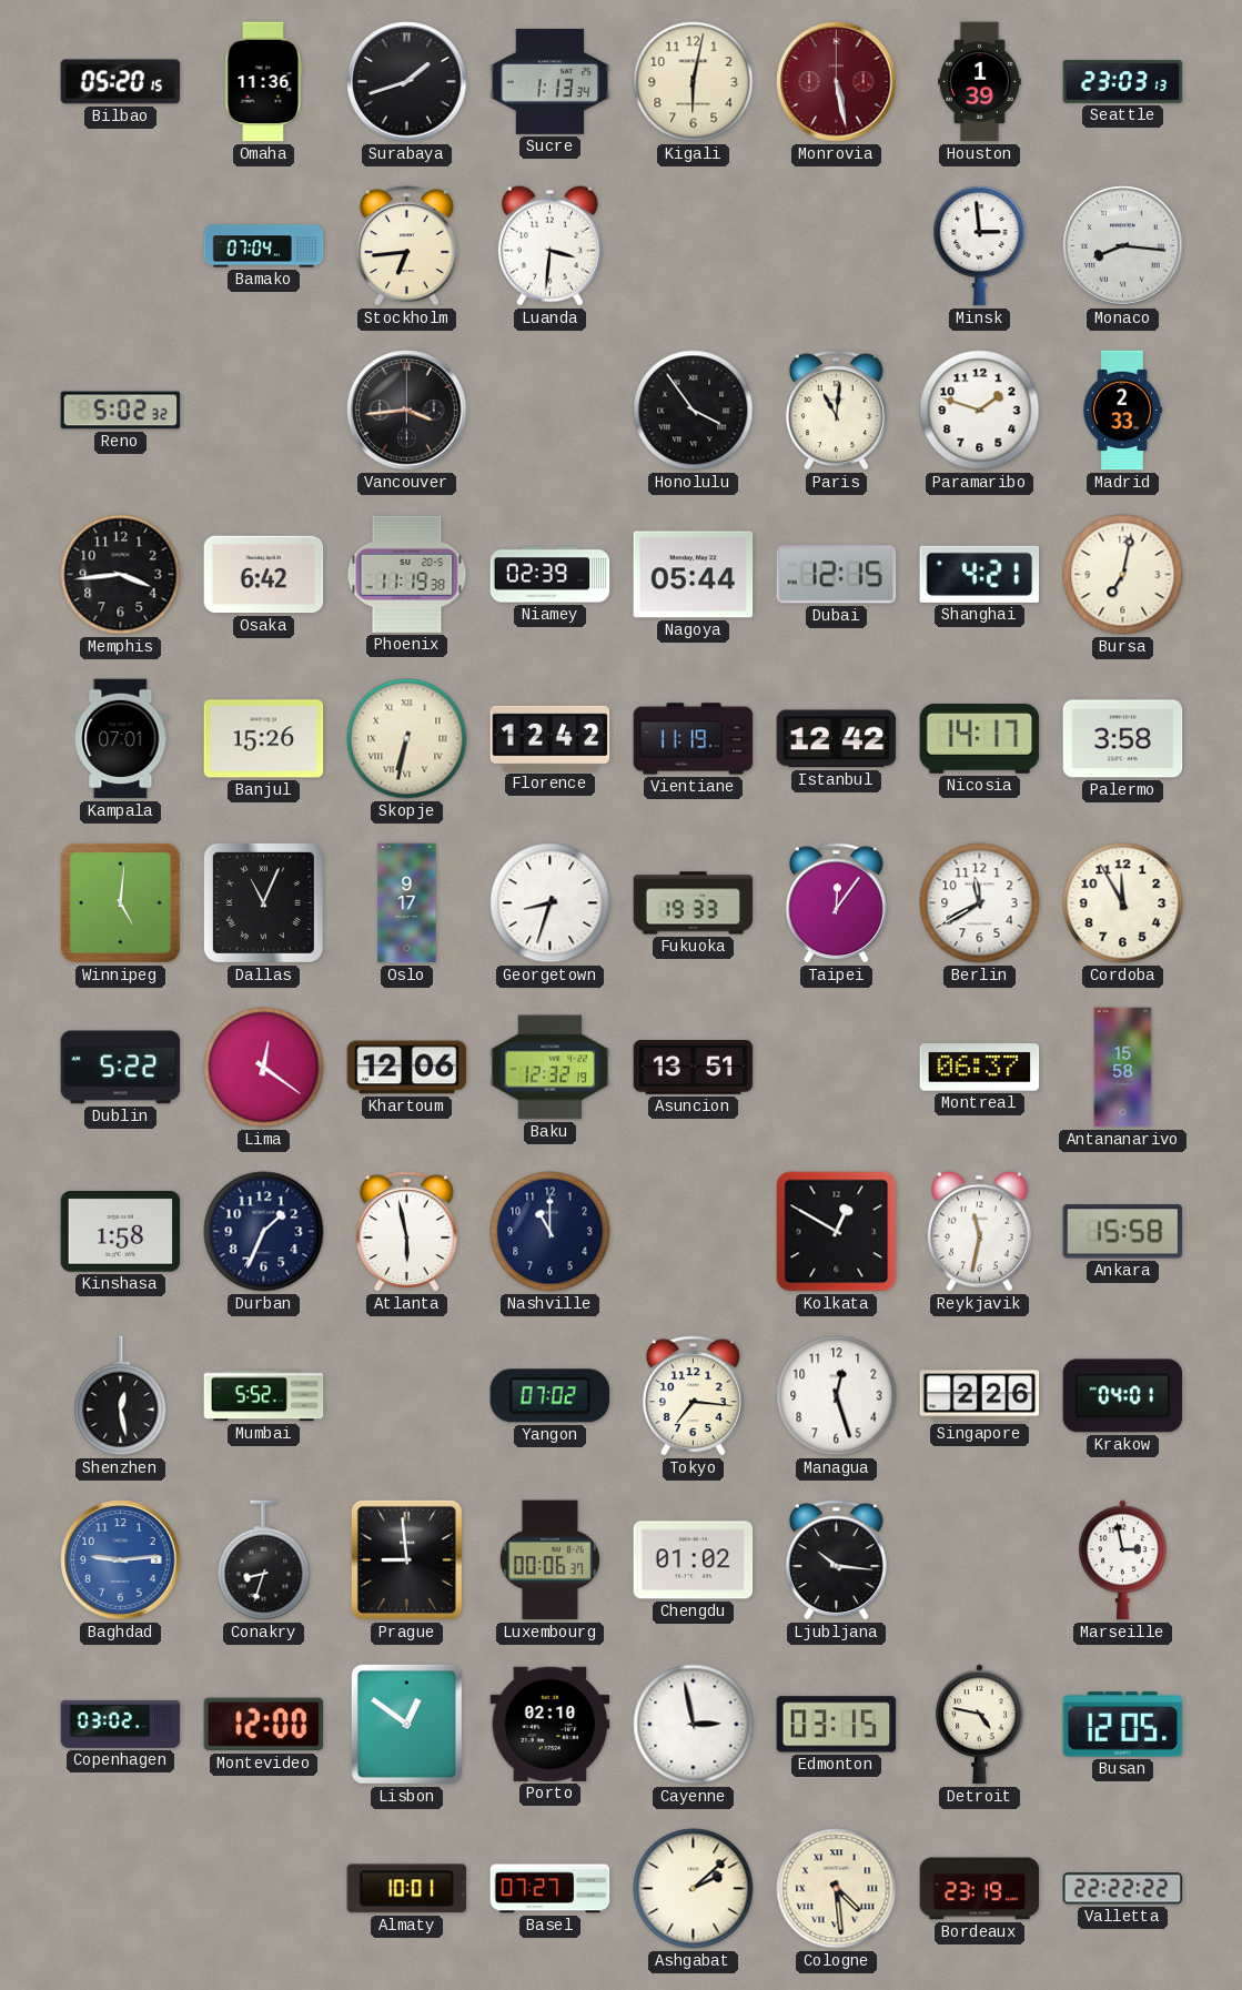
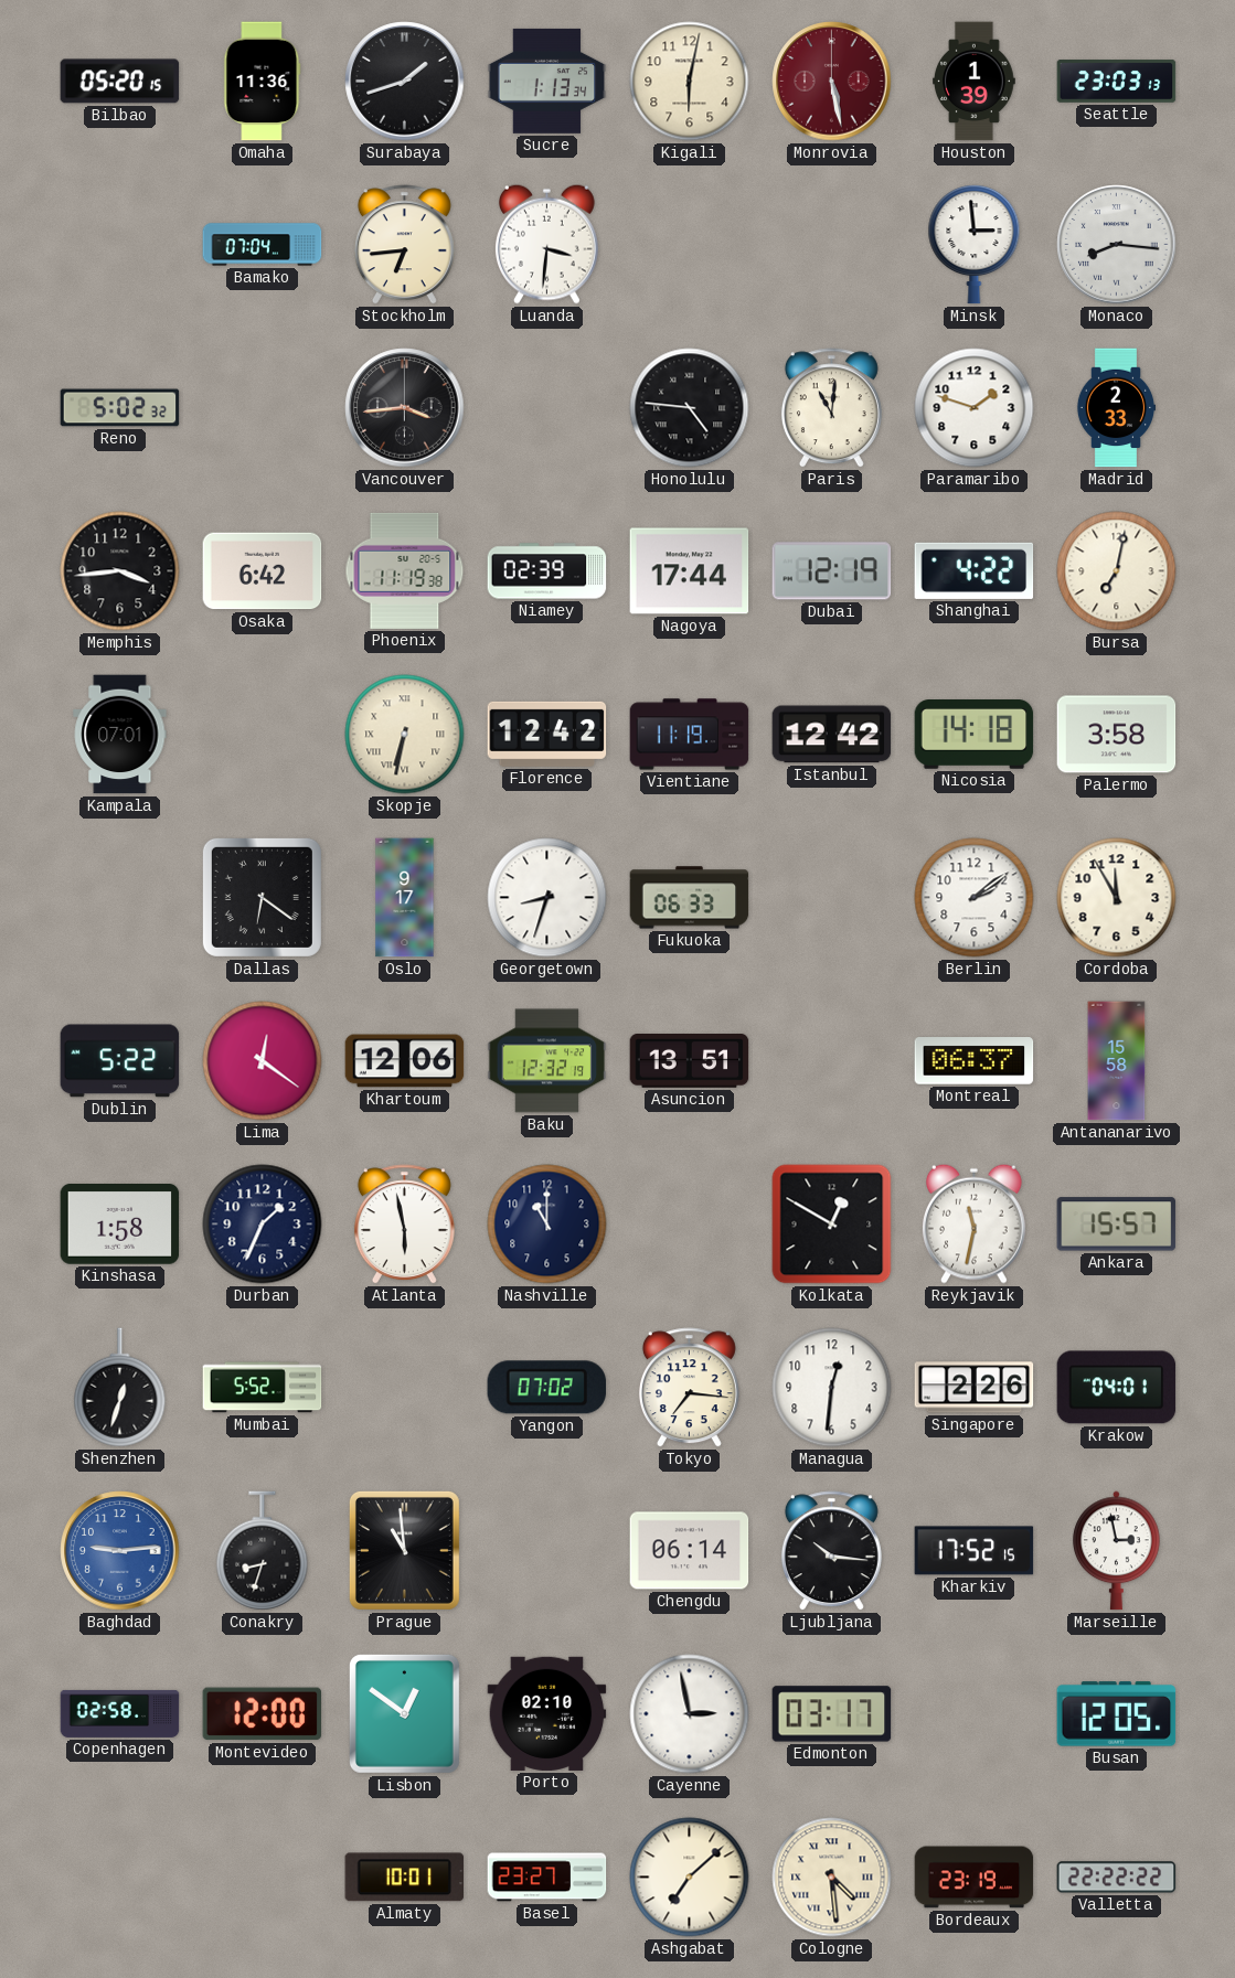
Honolulu: 3:54 -> 4:46 (690, 408)
Nagoya: 05:44 -> 17:44 (690, 571)
Dubai: 12:15 -> 12:19 (832, 571)
Shanghai: 4:21 -> 4:22 (975, 570)
Banjul: 15:26 -> none (264, 739)
Nicosia: 14:17 -> 14:18 (975, 735)
Winnipeg: 5:01 -> none (120, 902)
Dallas: 11:04 -> 6:21 (262, 897)
Fukuoka: 19:33 -> 06:33 (690, 898)
Taipei: 12:06 -> none (836, 903)
Berlin: 11:40 -> 2:09 (975, 898)
Ankara: 15:58 -> 15:57 (1117, 1225)
Shenzhen: 12:28 -> 12:33 (120, 1388)
Managua: 12:27 -> 12:31 (832, 1388)
Prague: 8:59 -> 10:59 (404, 1550)
Luxembourg: 00:06 -> none (549, 1560)
Chengdu: 01:02 -> 06:14 (690, 1551)
Kharkiv: none -> 17:52 (975, 1551)
Copenhagen: 03:02 -> 02:58 (120, 1713)
Edmonton: 03:15 -> 03:17 (832, 1714)
Detroit: 4:47 -> none (980, 1725)
Basel: 07:27 -> 23:27 (547, 1878)
Ashgabat: 2:08 -> 7:08 (690, 1878)
